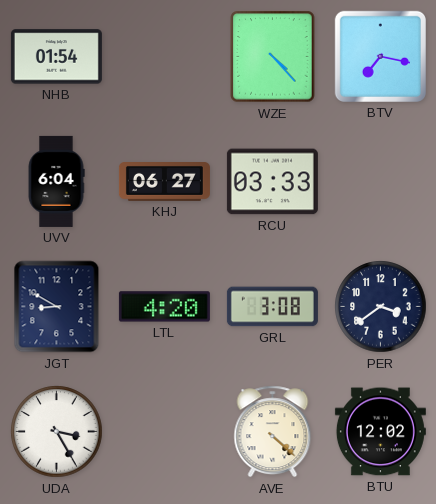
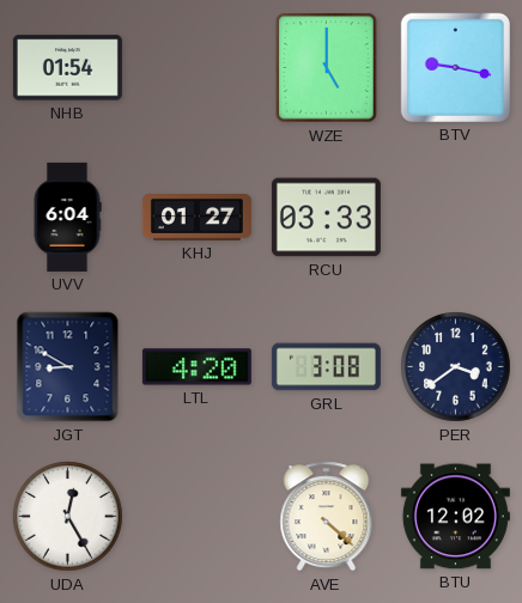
WZE: 4:23 -> 5:00 (327, 68)
BTV: 7:17 -> 9:17 (455, 67)
KHJ: 06:27 -> 01:27 (196, 218)
UDA: 3:25 -> 12:25 (68, 517)
